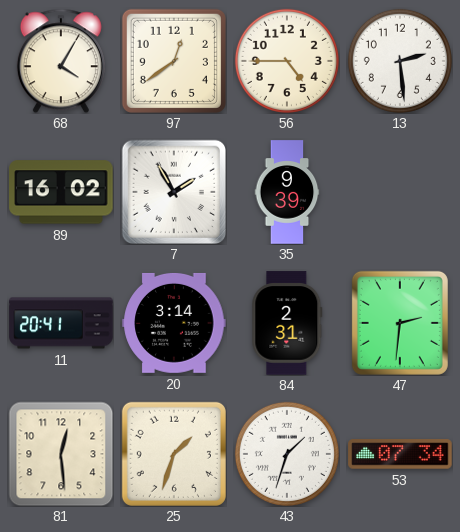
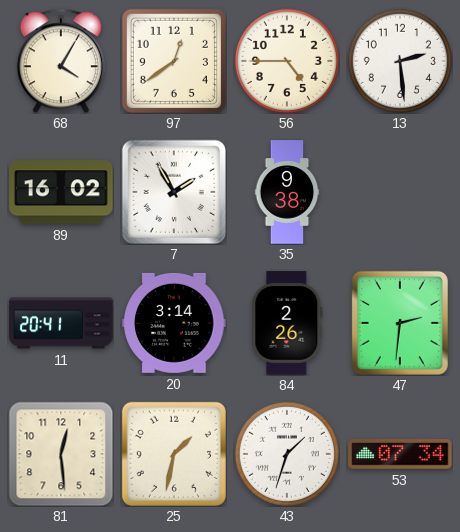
35: 9:39 -> 9:38 (287, 192)
84: 2:31 -> 2:26 (287, 323)
25: 1:33 -> 1:32 (174, 454)
